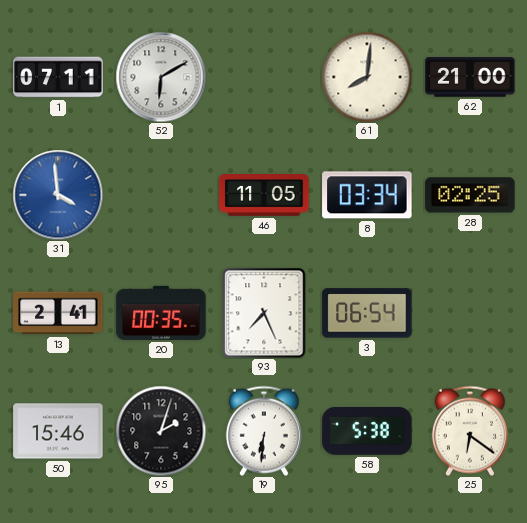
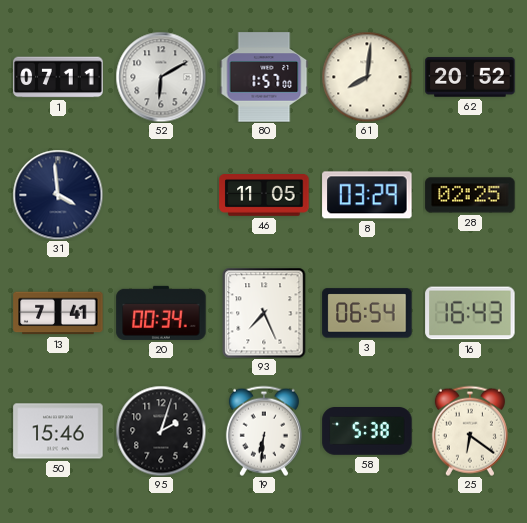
80: none -> 1:57 (264, 77)
62: 21:00 -> 20:52 (470, 77)
31 dial: blue -> navy (58, 195)
8: 03:34 -> 03:29 (367, 195)
13: 2:41 -> 7:41 (58, 313)
20: 00:35 -> 00:34 (161, 313)
16: none -> 16:43 (470, 313)
